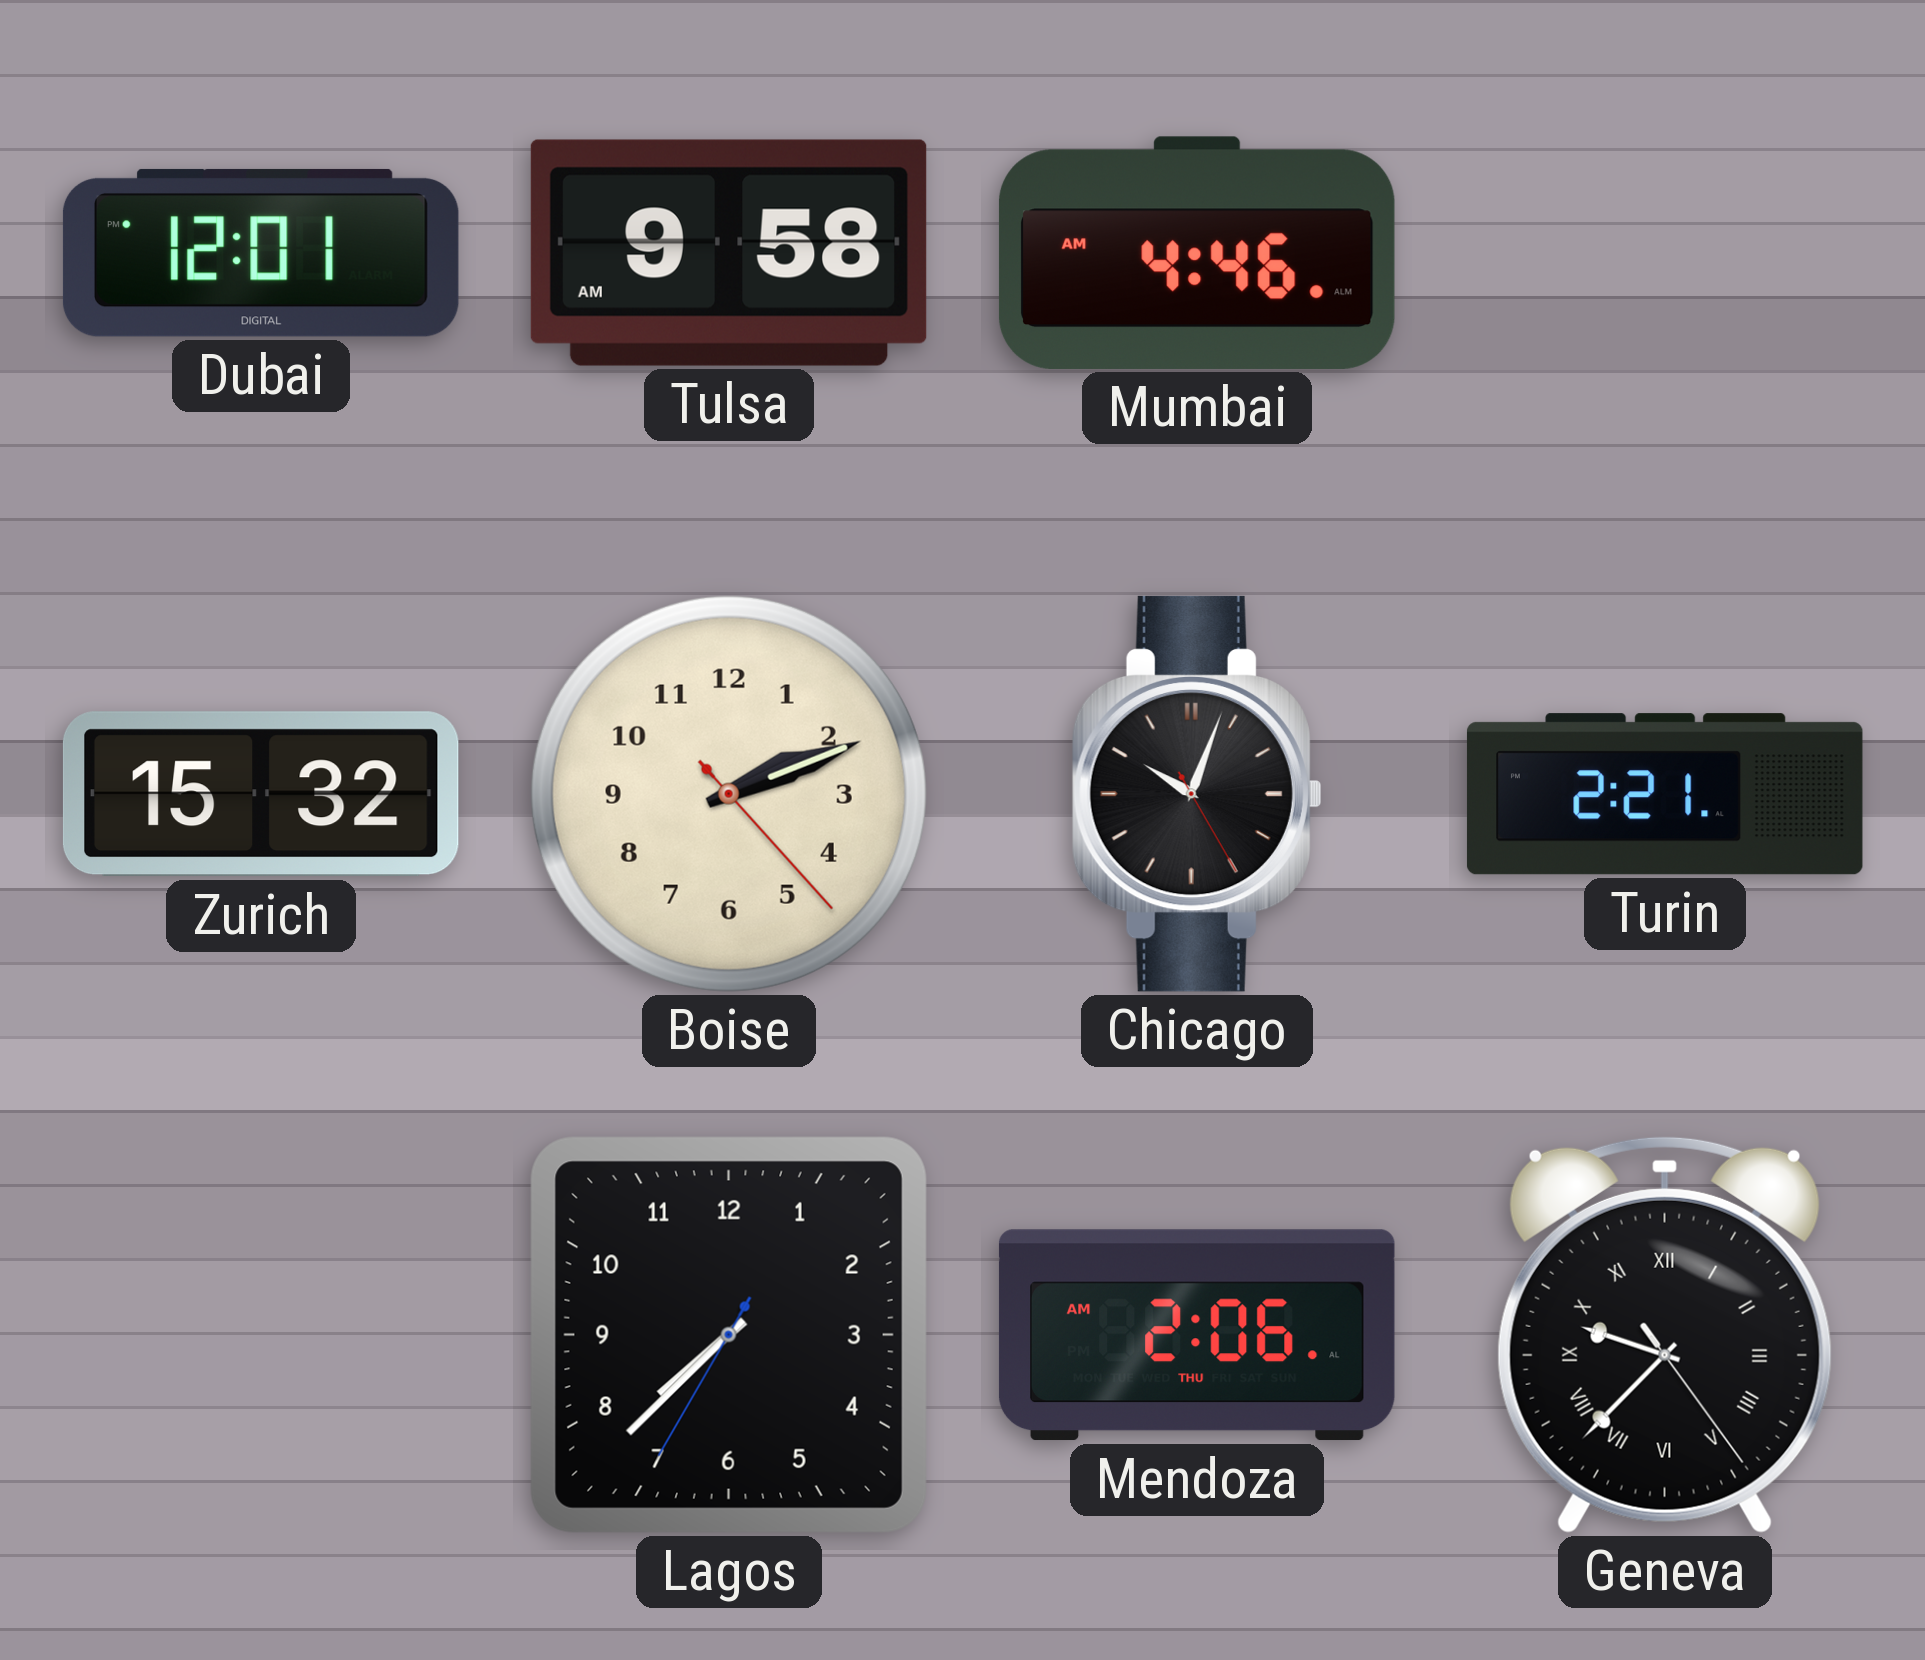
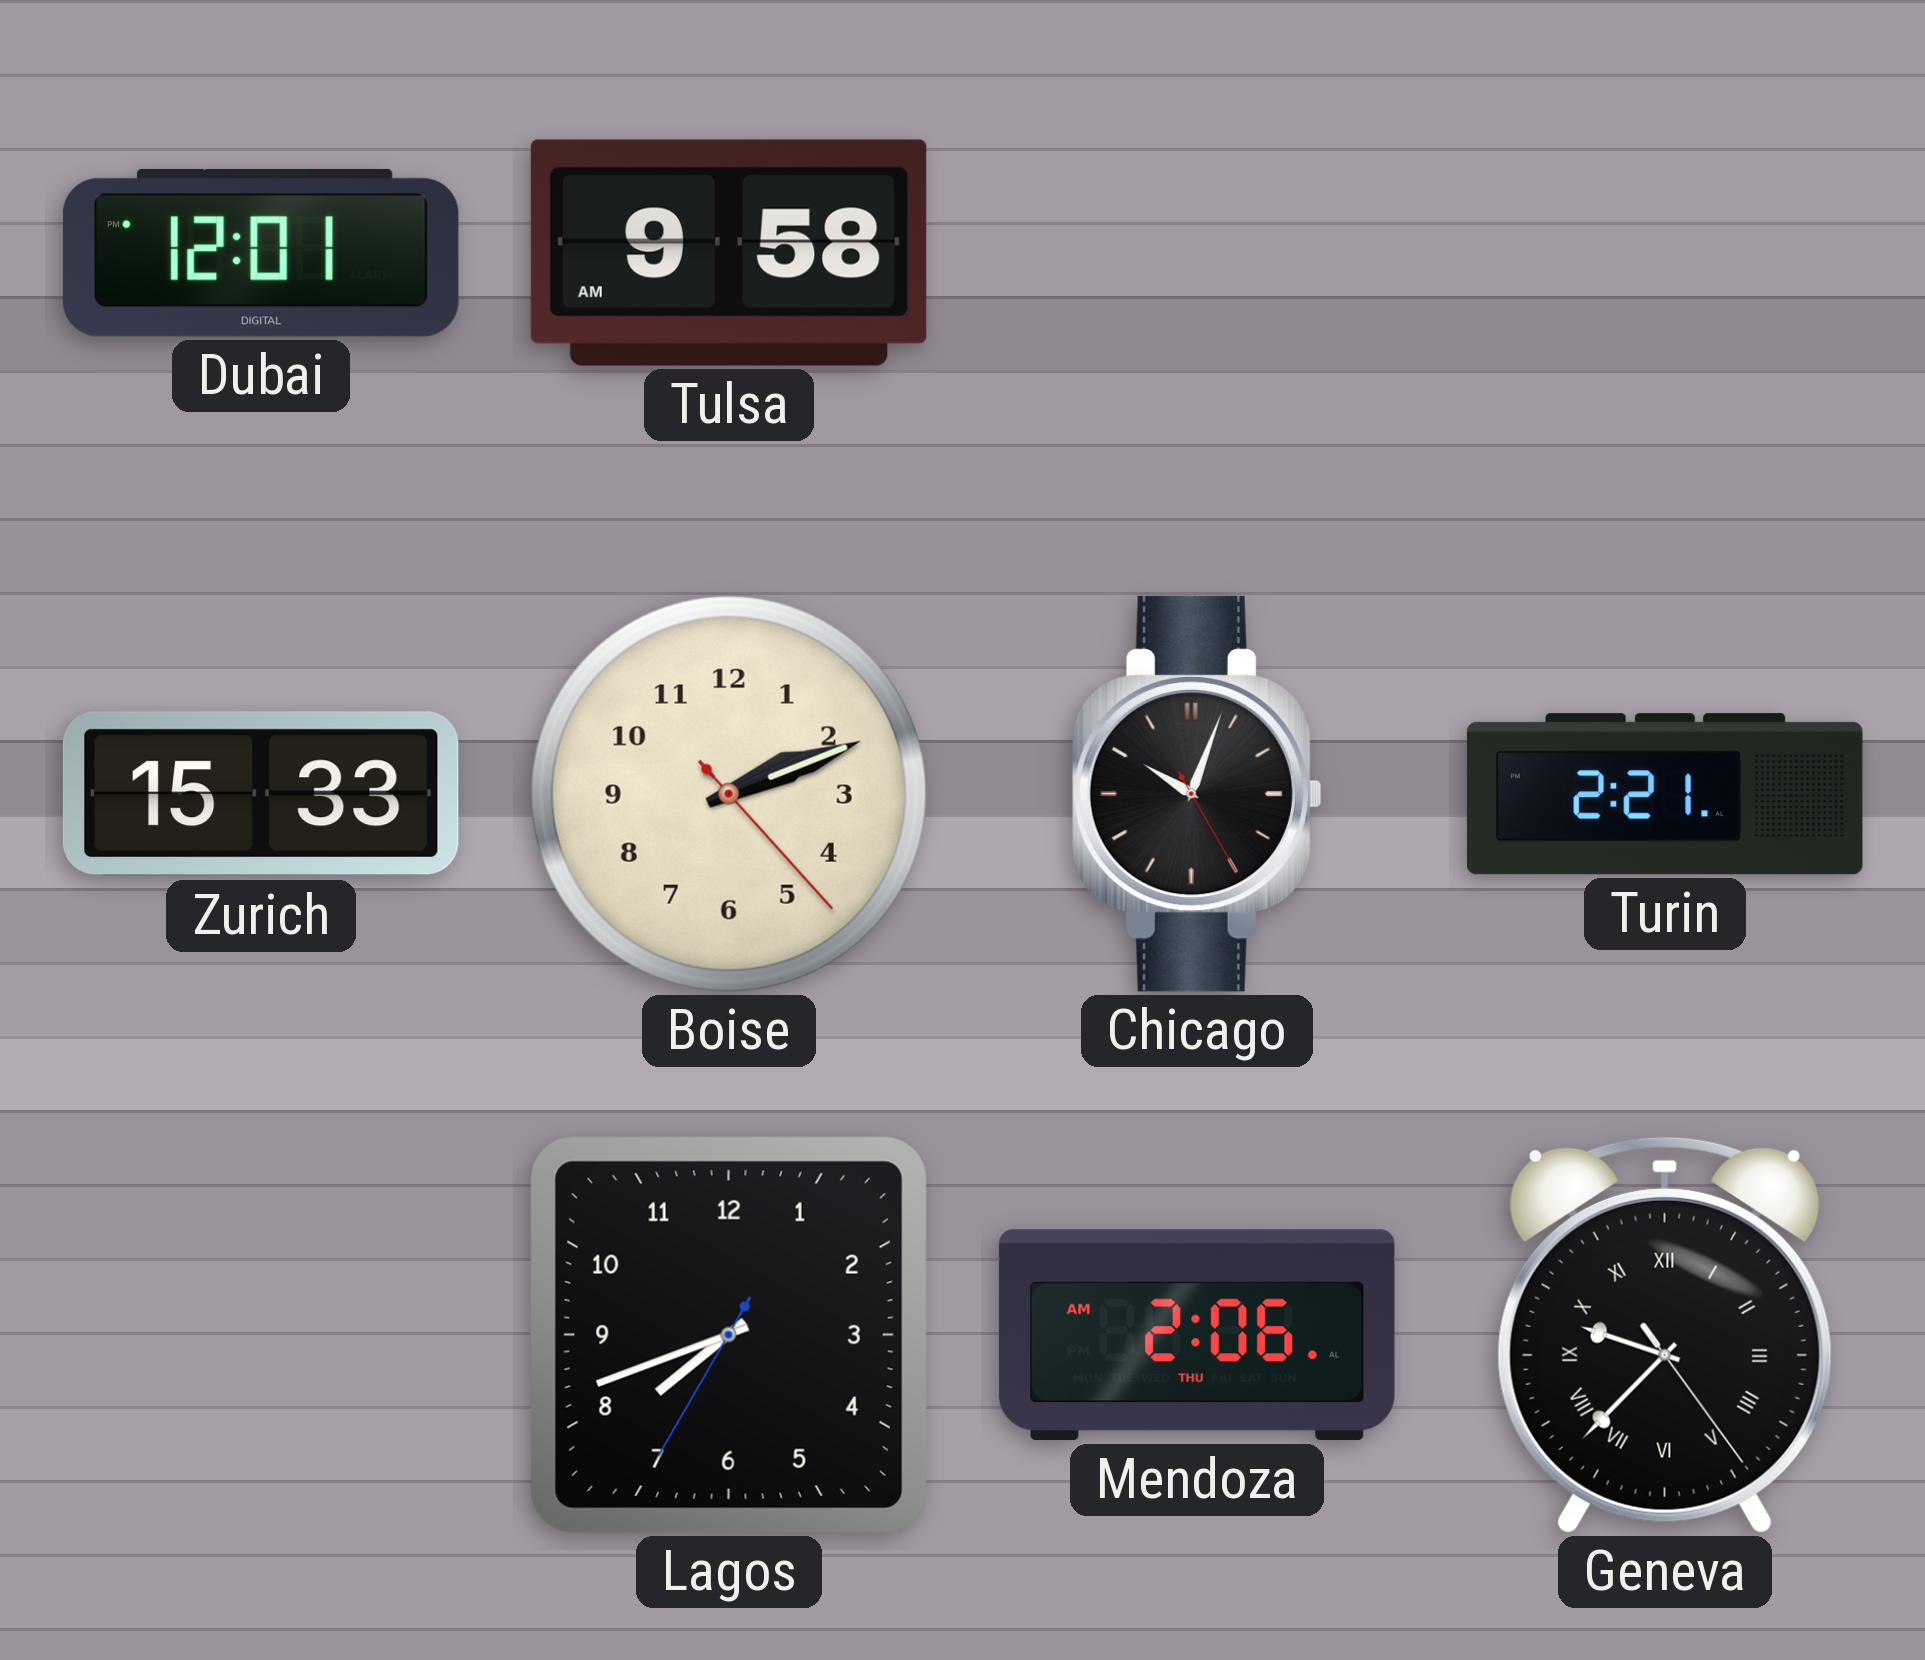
Mumbai: 4:46 -> none (1197, 253)
Zurich: 15:32 -> 15:33 (261, 794)
Lagos: 7:37 -> 7:41 (729, 1335)
